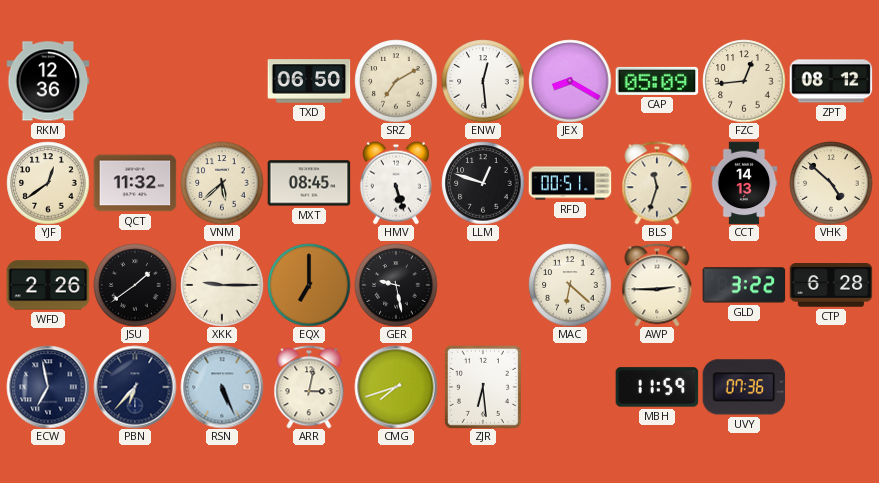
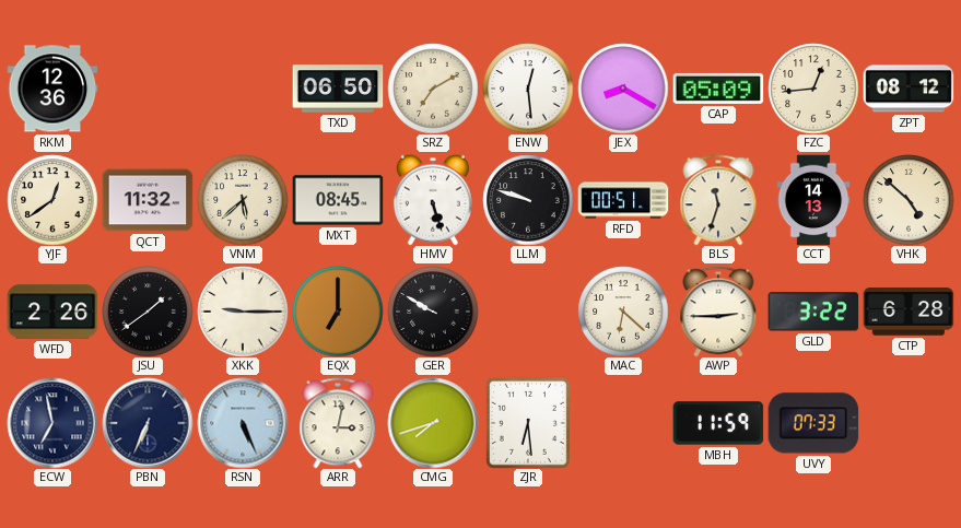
LLM: 12:48 -> 9:48 (528, 200)
GER: 9:28 -> 9:50 (433, 312)
PBN: 6:37 -> 6:34 (148, 423)
UVY: 07:36 -> 07:33 (813, 423)
